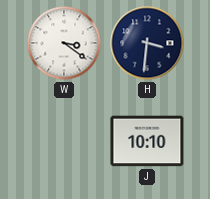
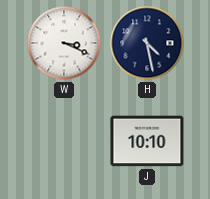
W: 3:21 -> 3:19 (64, 43)
H: 3:31 -> 4:28 (147, 43)
